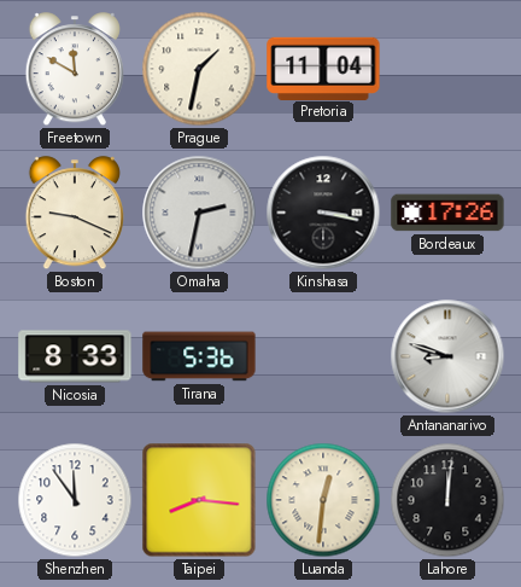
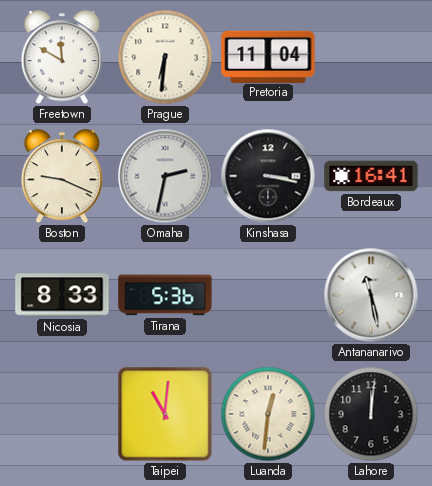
Prague: 1:32 -> 6:31 (165, 57)
Bordeaux: 17:26 -> 16:41 (371, 176)
Antananarivo: 8:48 -> 11:28 (371, 295)
Shenzhen: 11:54 -> none (75, 500)
Taipei: 8:16 -> 11:01 (165, 414)
